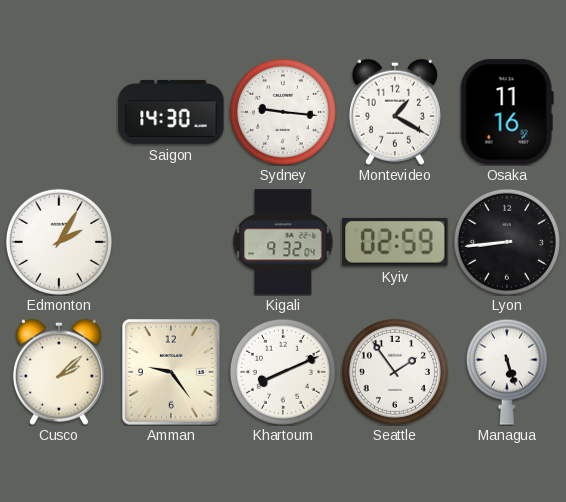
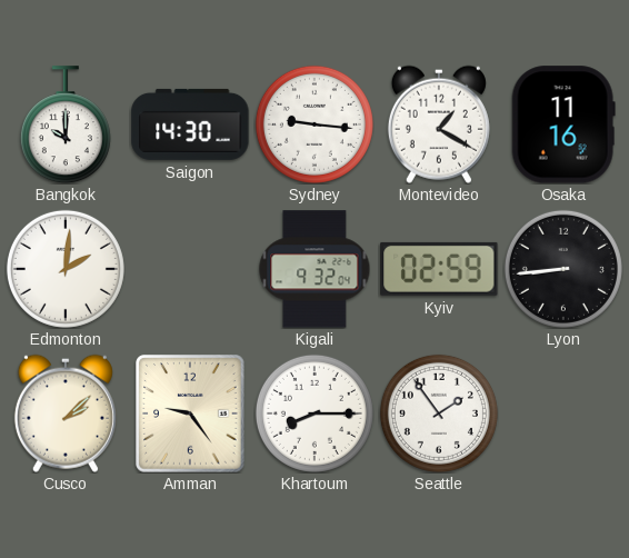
Bangkok: none -> 10:00 (66, 124)
Edmonton: 2:05 -> 2:01 (66, 269)
Khartoum: 8:11 -> 8:15 (314, 413)
Managua: 5:27 -> none (507, 372)
